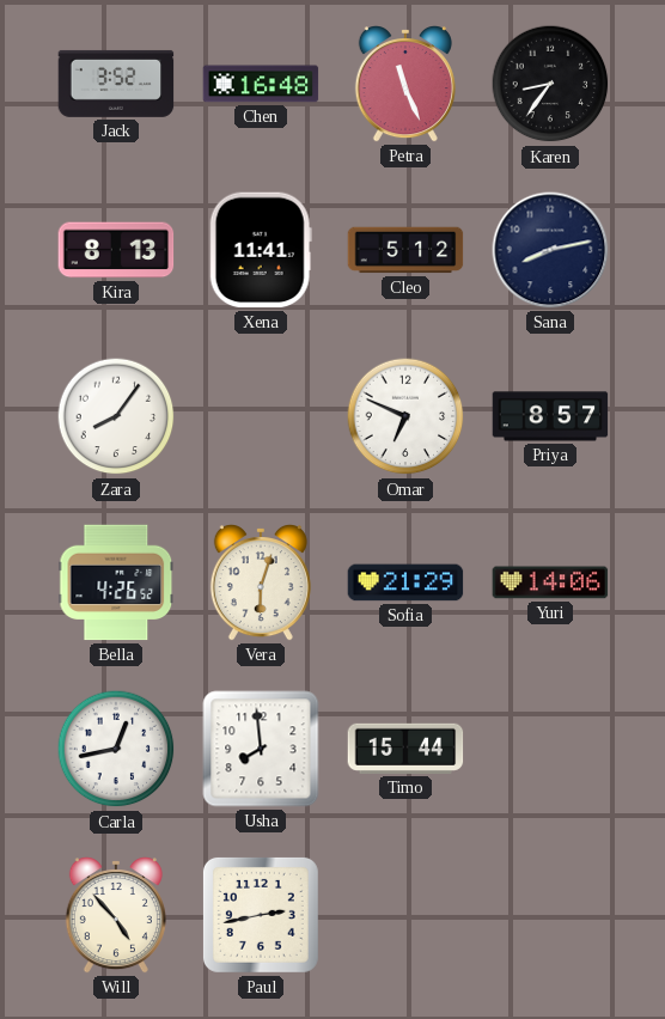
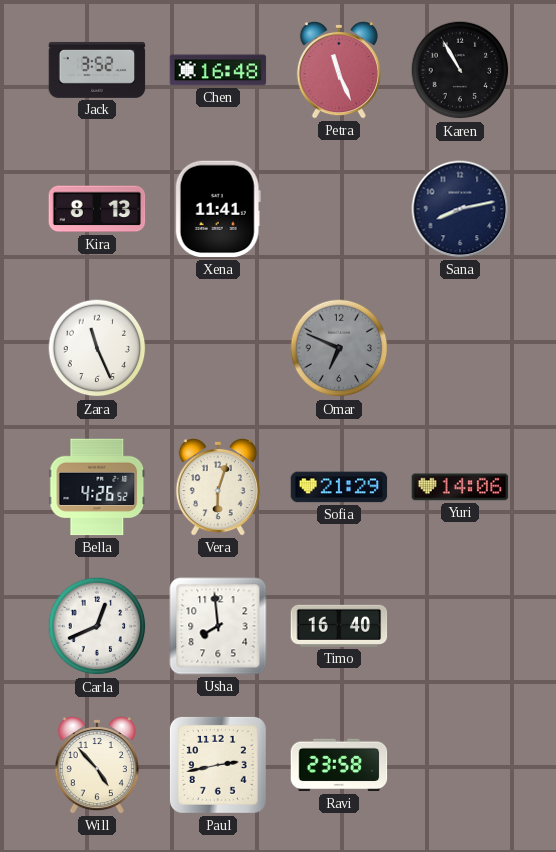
Karen: 8:36 -> 10:55 (460, 70)
Cleo: 5:12 -> none (405, 250)
Zara: 8:06 -> 11:26 (97, 348)
Omar dial: white -> grey (339, 348)
Priya: 8:57 -> none (550, 416)
Carla: 12:43 -> 12:41 (97, 626)
Timo: 15:44 -> 16:40 (339, 626)
Ravi: none -> 23:58 (339, 765)
